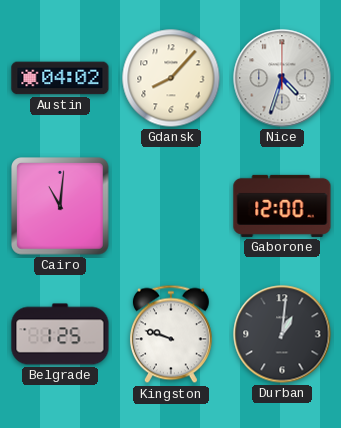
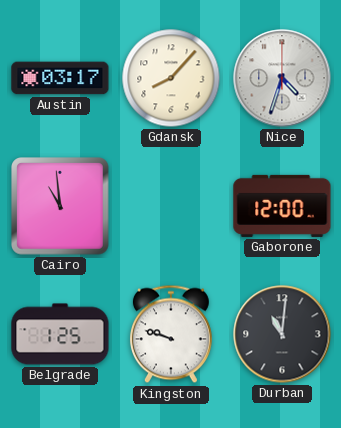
Austin: 04:02 -> 03:17 (60, 78)
Cairo: 11:01 -> 10:59 (61, 207)
Durban: 1:01 -> 11:01 (282, 334)
